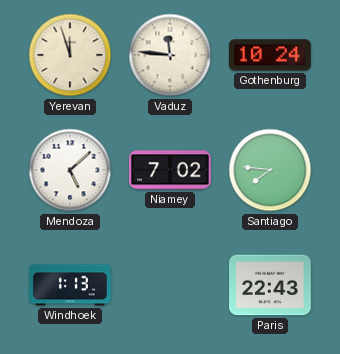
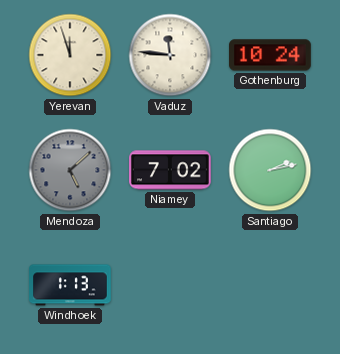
Mendoza dial: white -> grey (70, 170)
Santiago: 7:46 -> 2:13 (270, 170)
Paris: 22:43 -> none (271, 285)
